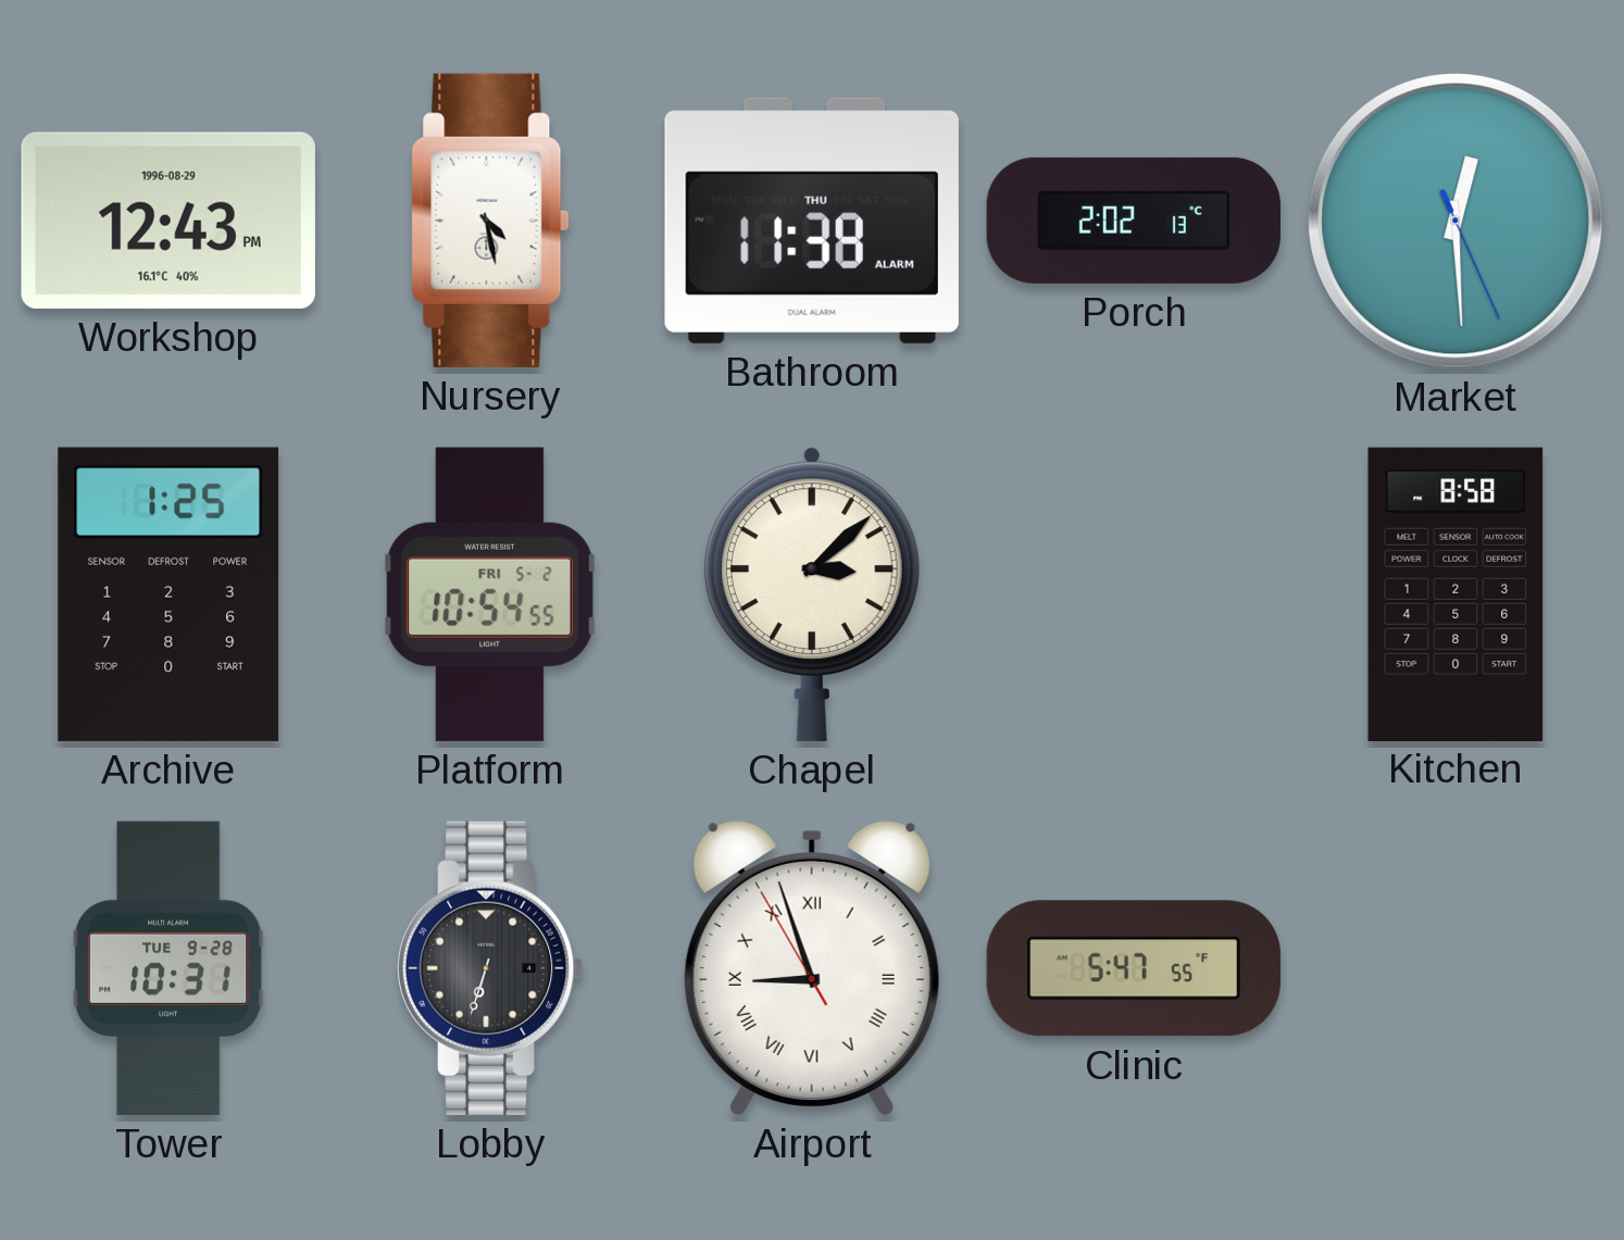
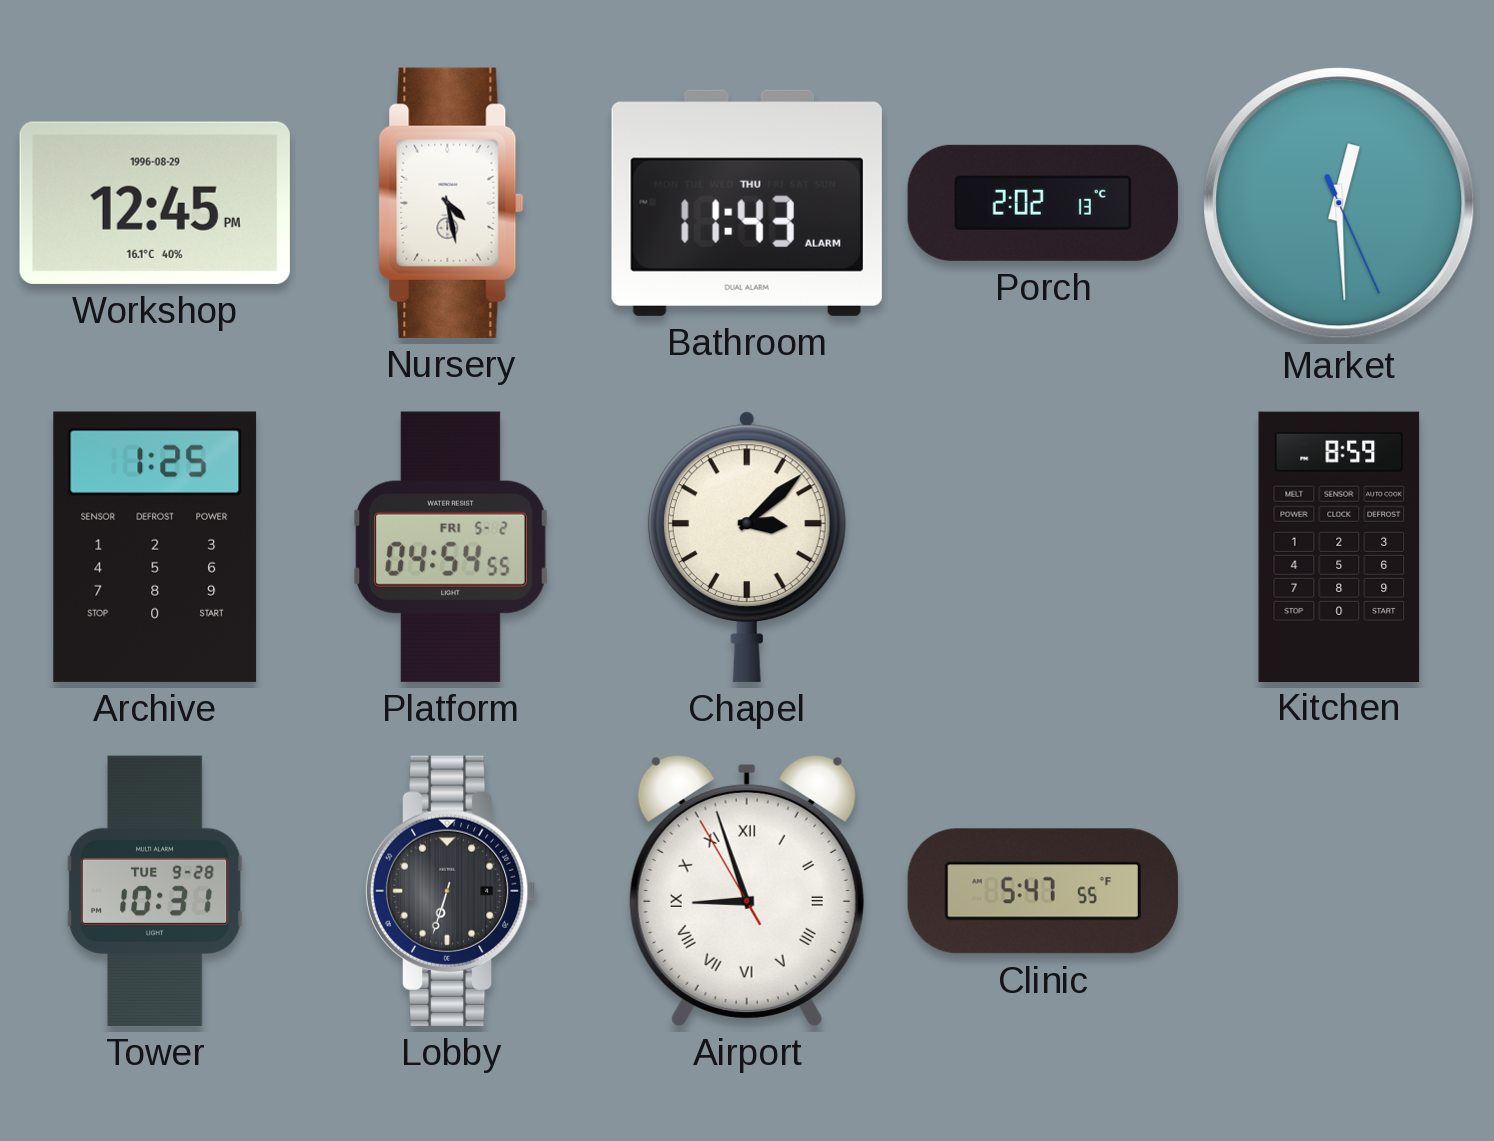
Workshop: 12:43 -> 12:45 (155, 203)
Bathroom: 11:38 -> 11:43 (747, 203)
Platform: 10:54 -> 04:54 (451, 547)
Kitchen: 8:58 -> 8:59 (1339, 546)
